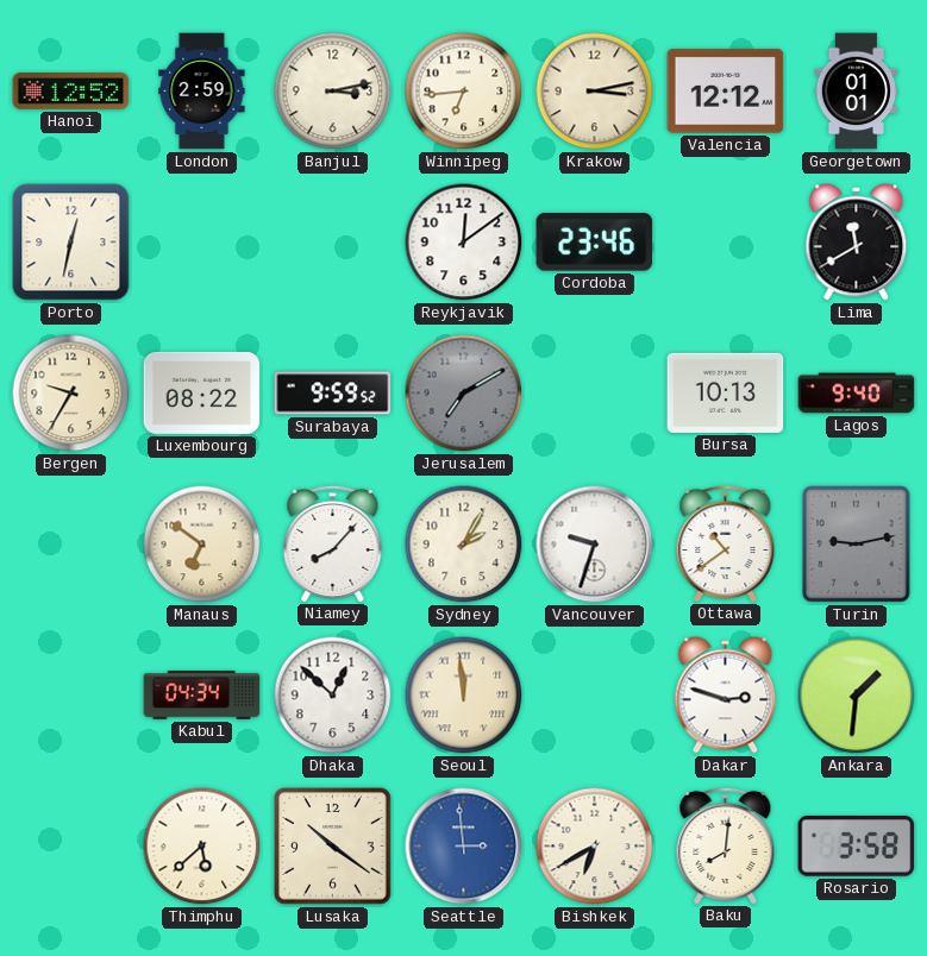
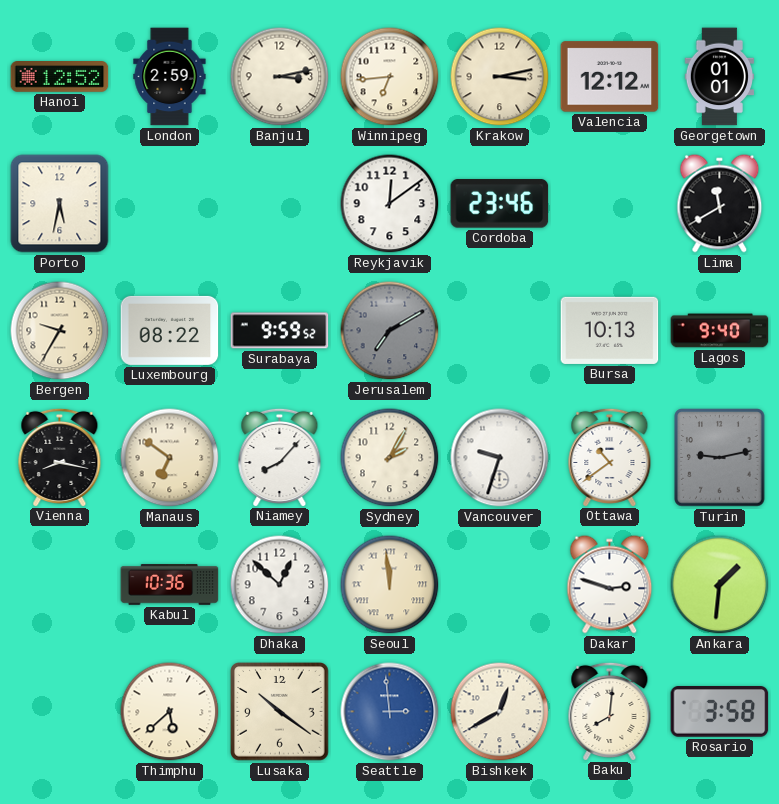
Porto: 12:32 -> 5:32 (60, 204)
Vienna: none -> 8:17 (60, 457)
Kabul: 04:34 -> 10:36 (170, 585)
Bishkek: 6:40 -> 12:40 (500, 712)
